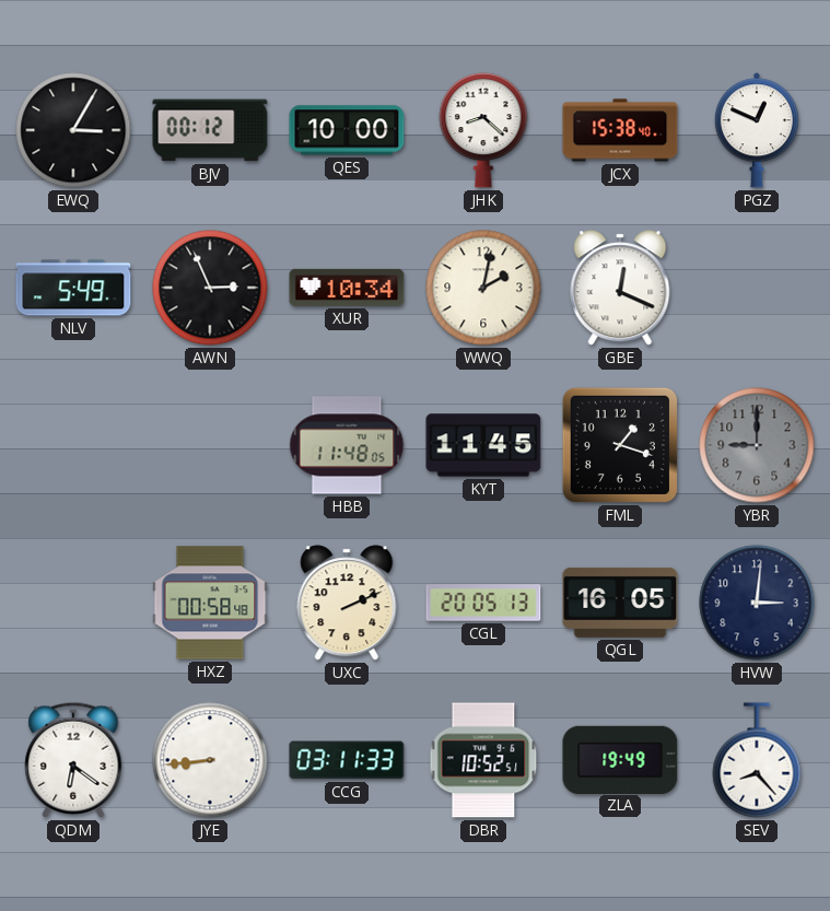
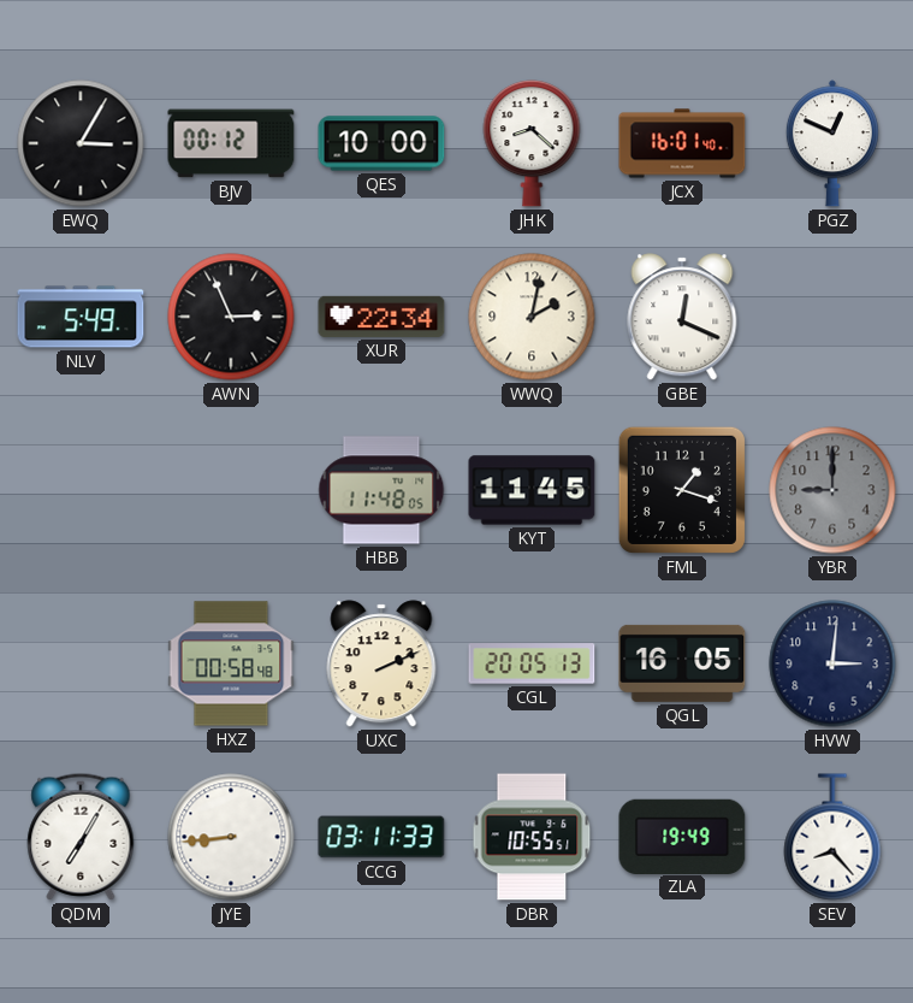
JCX: 15:38 -> 16:01 (682, 143)
XUR: 10:34 -> 22:34 (381, 317)
QDM: 6:21 -> 7:05 (81, 837)
DBR: 10:52 -> 10:55 (532, 837)
